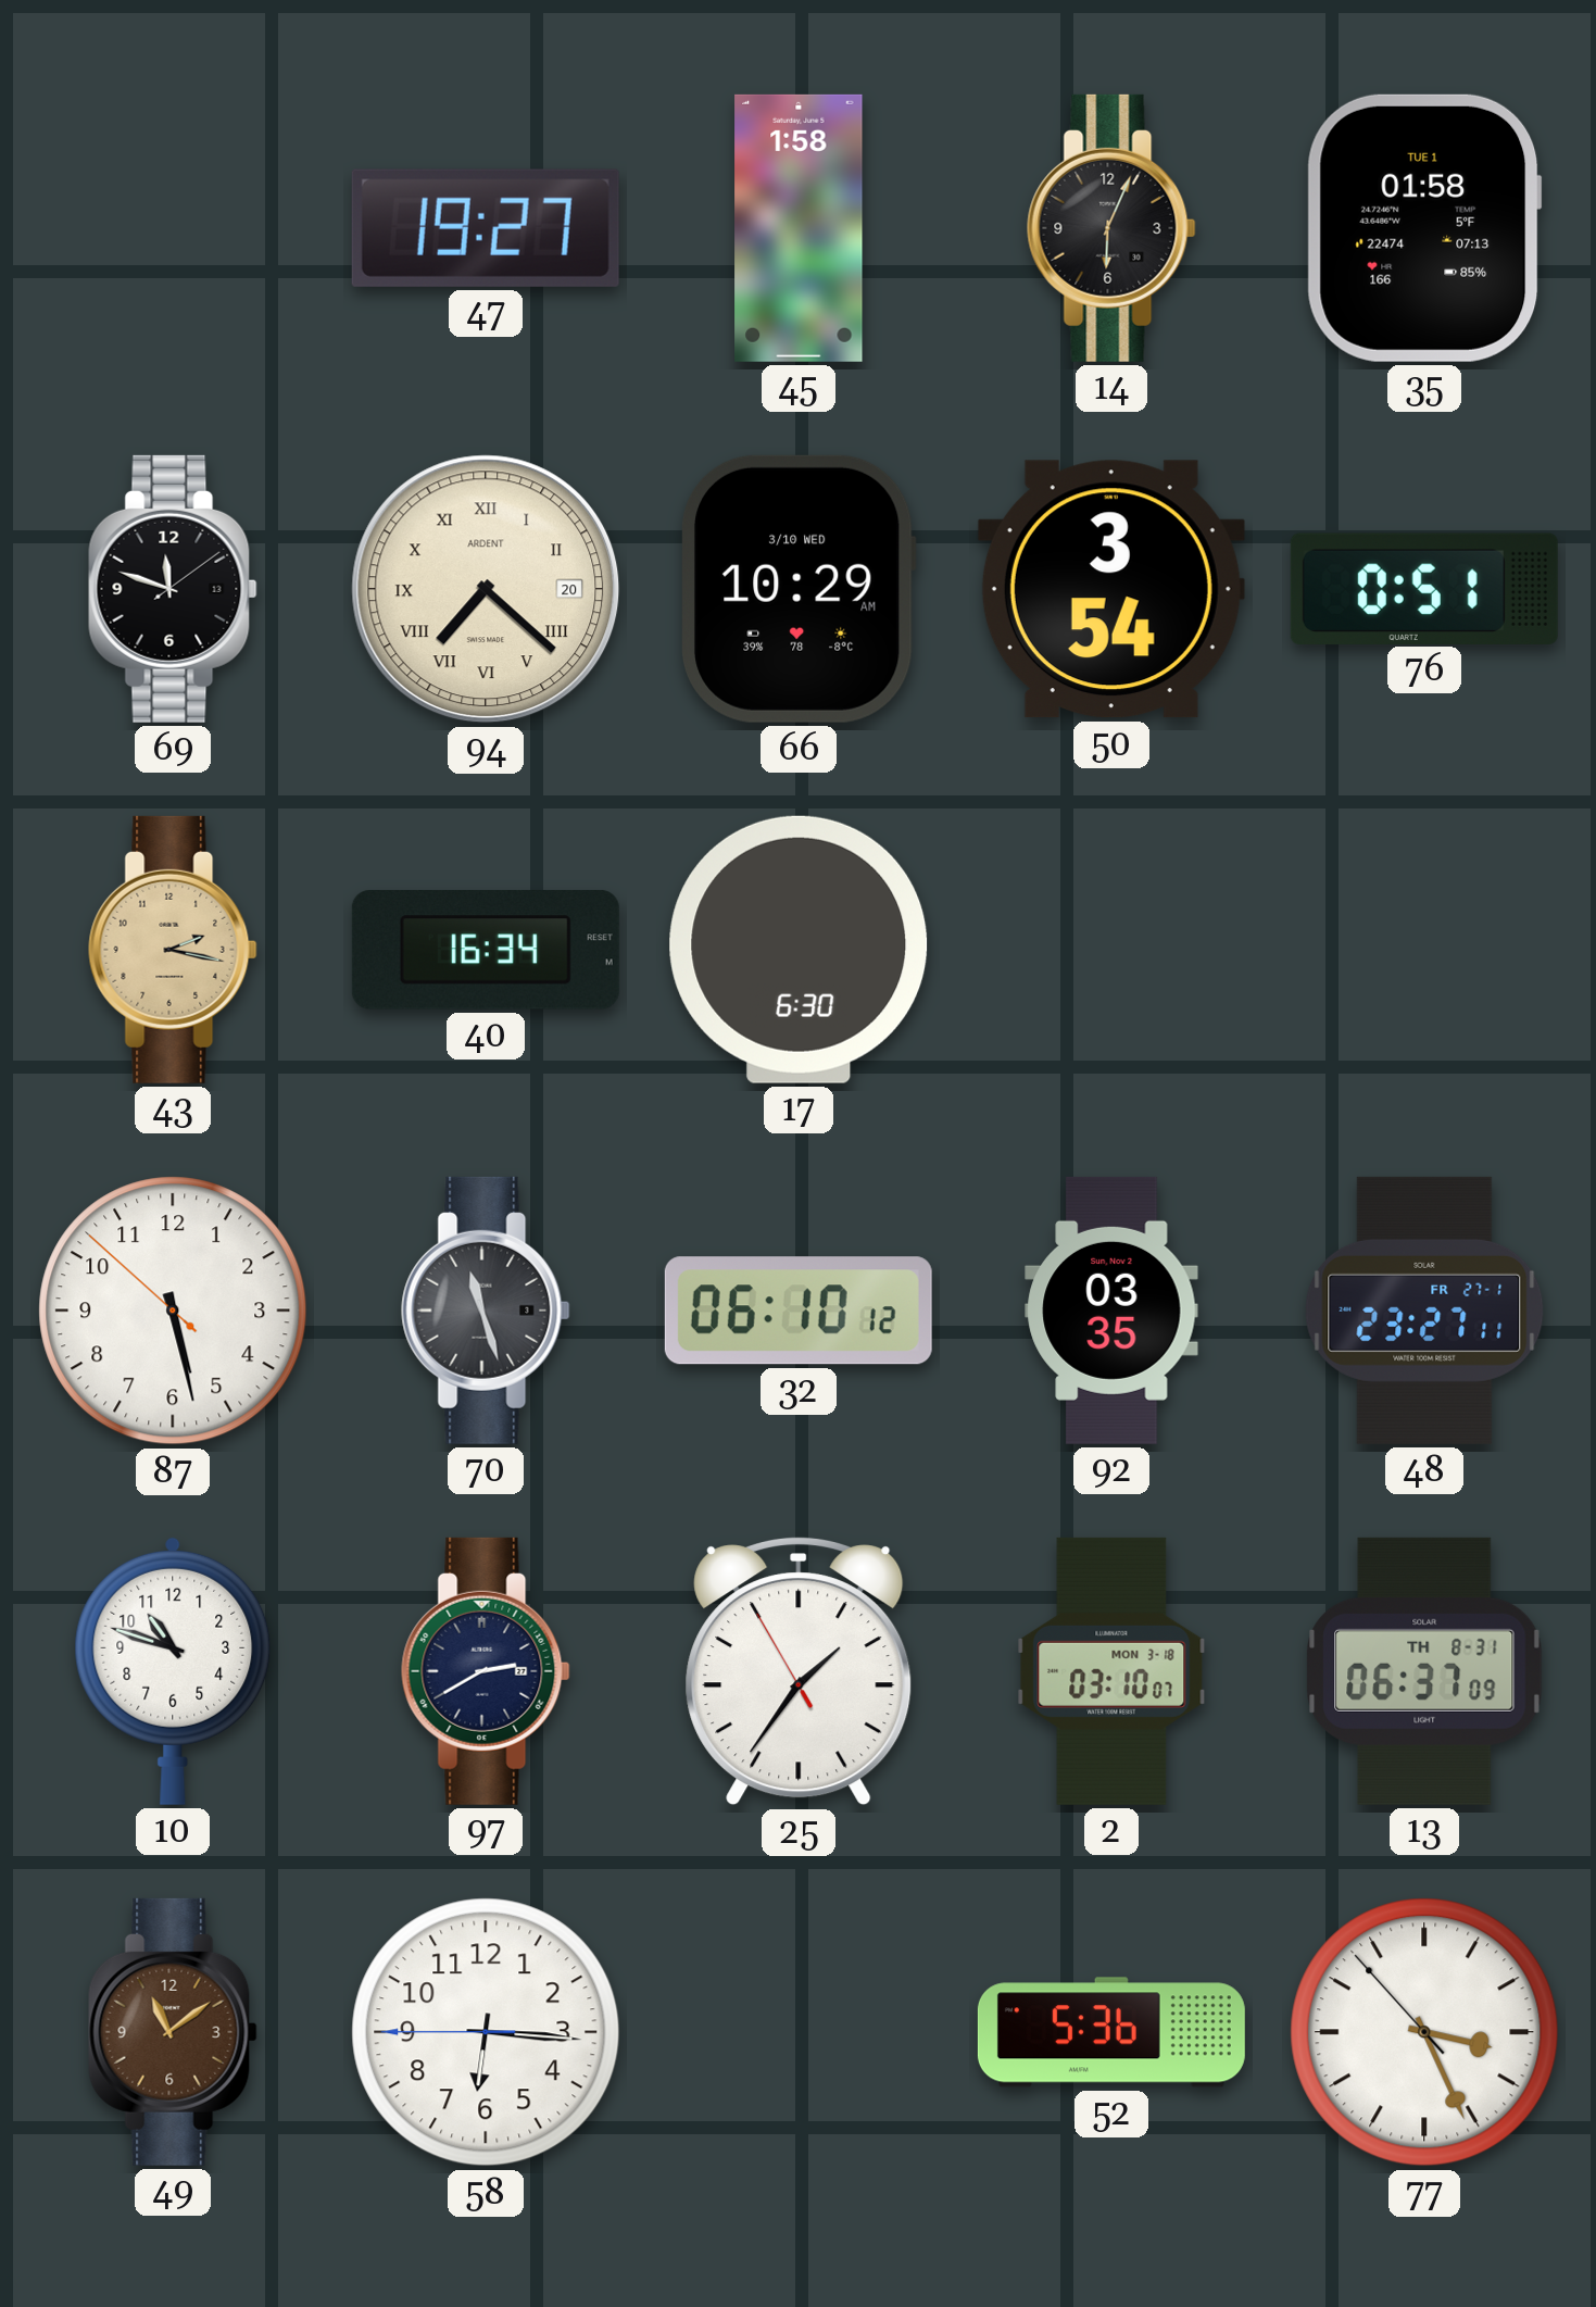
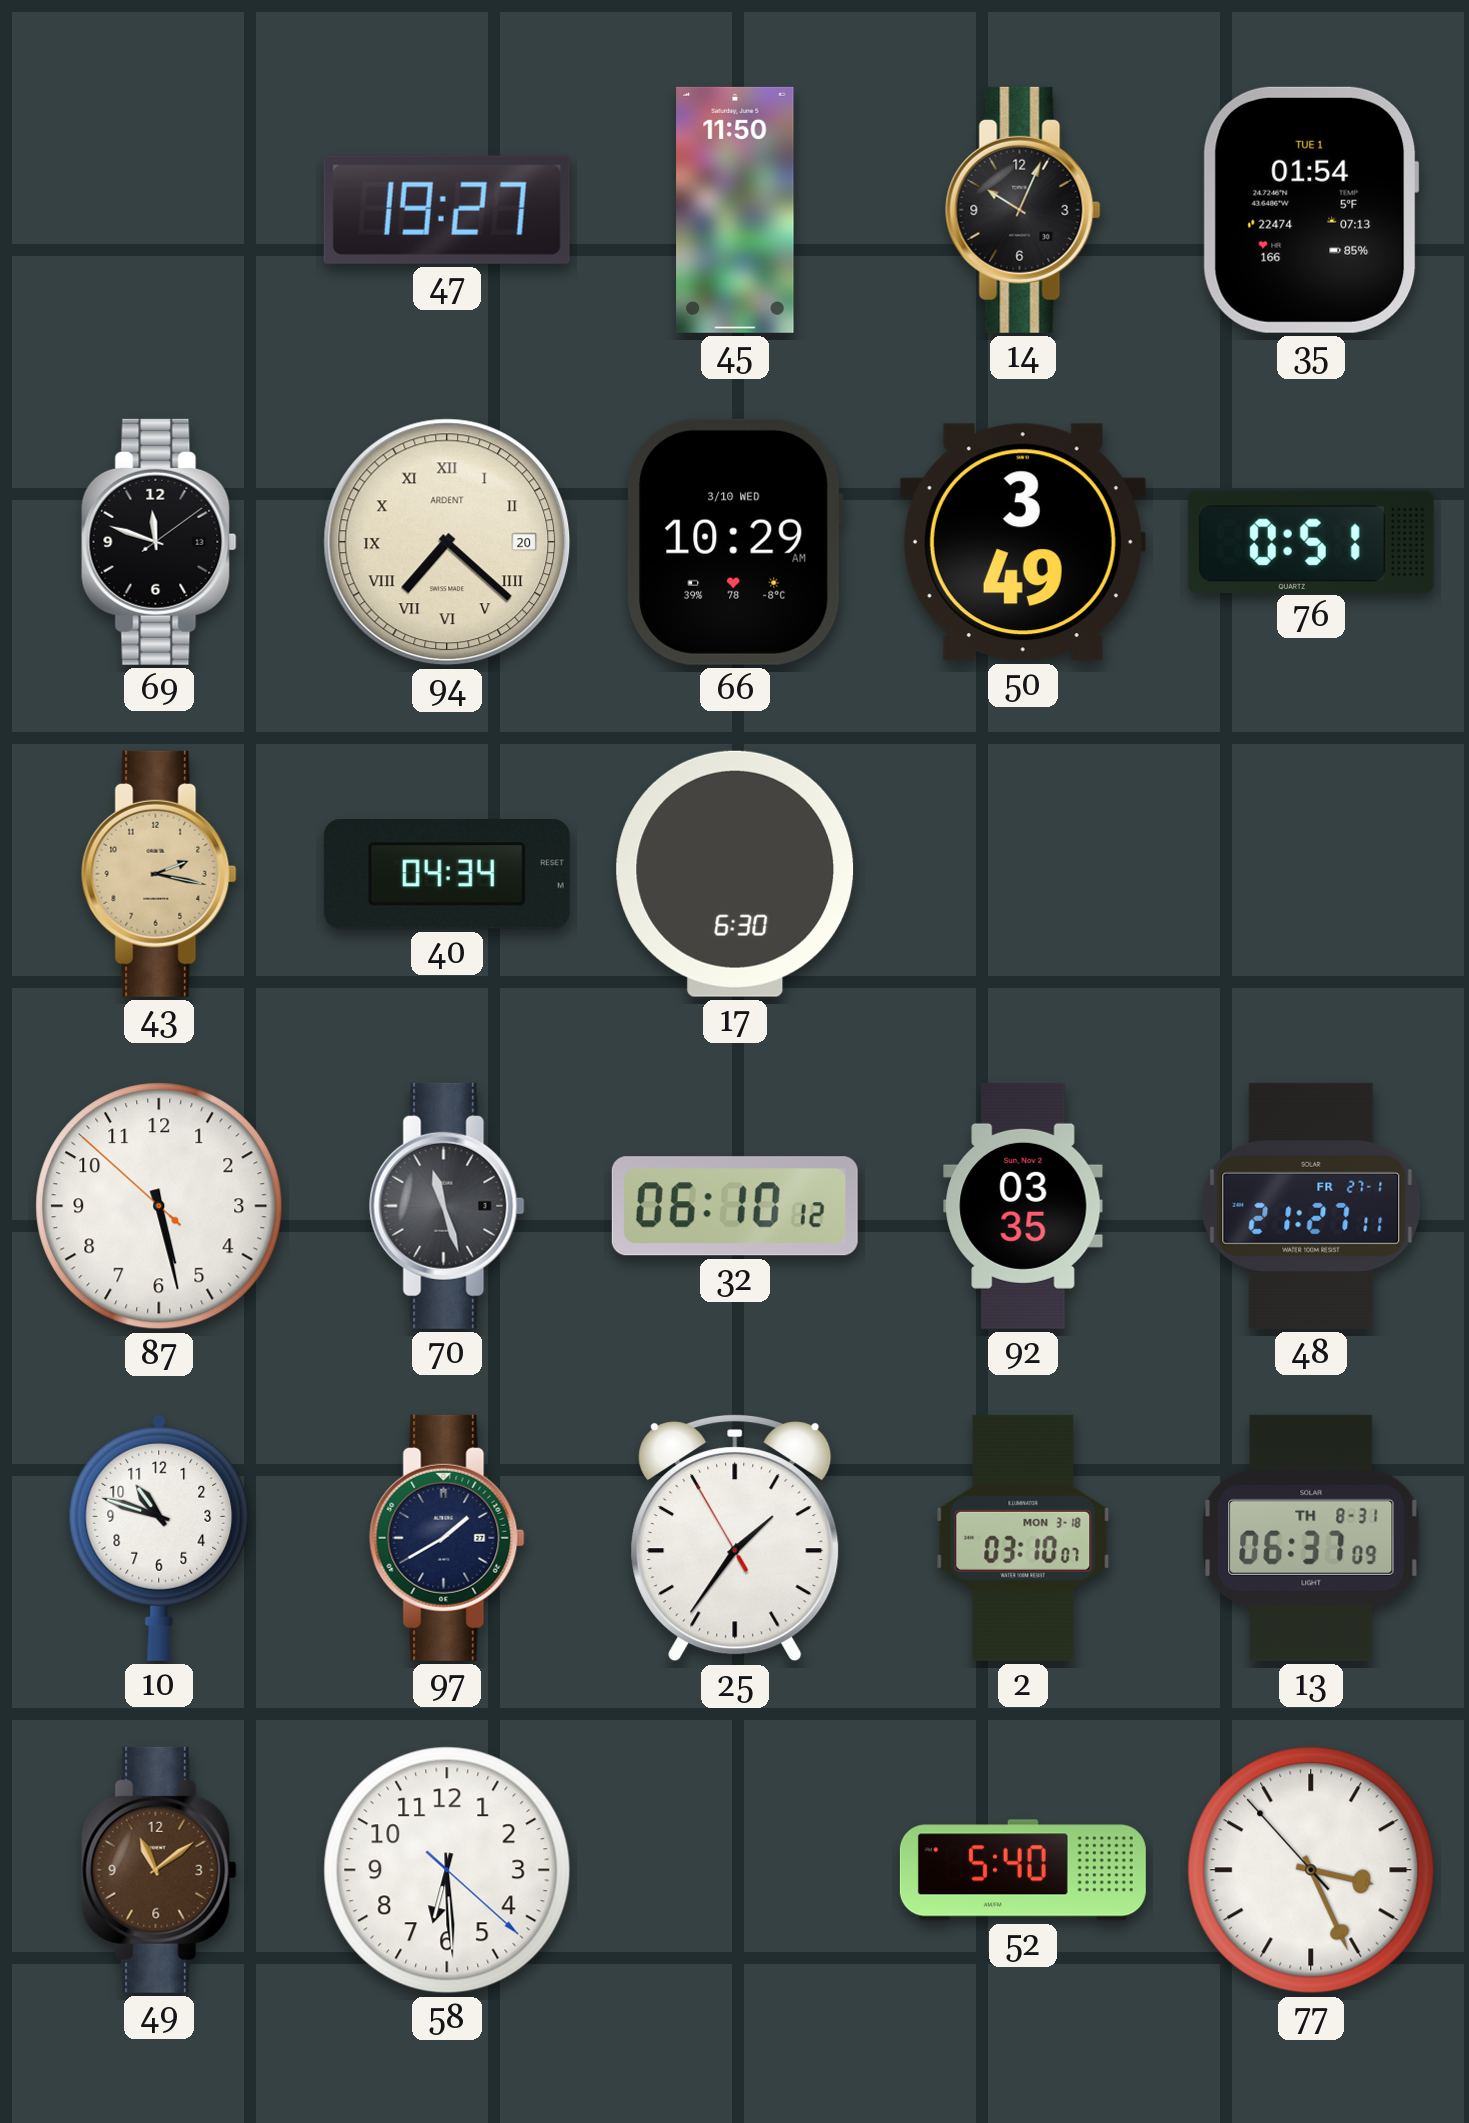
45: 1:58 -> 11:50 (735, 210)
14: 6:04 -> 10:04 (1023, 210)
35: 01:58 -> 01:54 (1311, 210)
50: 3:54 -> 3:49 (1023, 542)
40: 16:34 -> 04:34 (447, 875)
48: 23:27 -> 21:27 (1311, 1206)
97: 2:40 -> 1:40 (447, 1538)
58: 6:15 -> 6:29 (447, 1870)
52: 5:36 -> 5:40 (1023, 1870)
